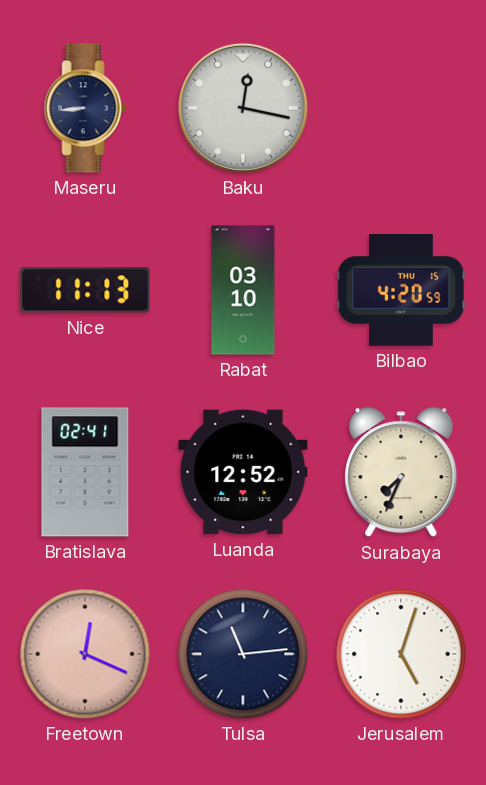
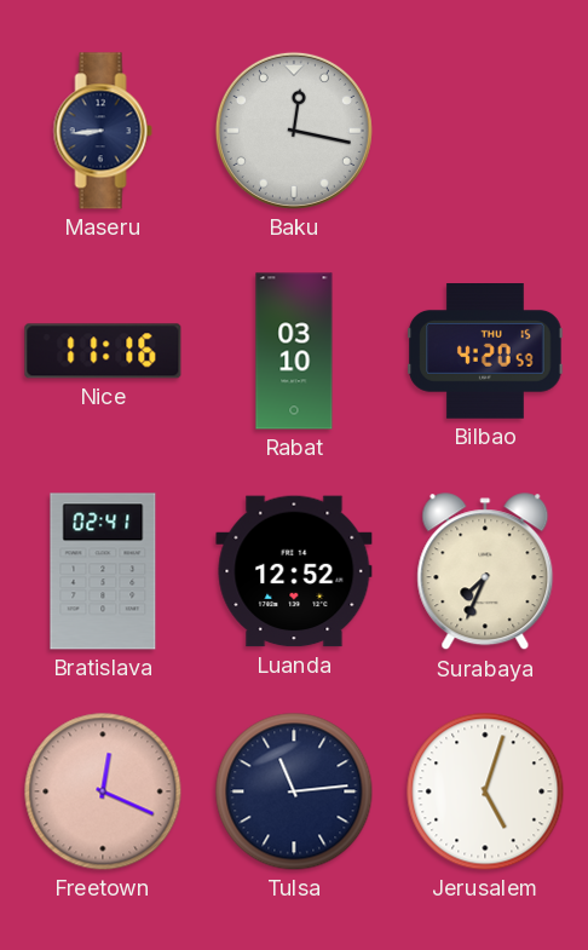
Nice: 11:13 -> 11:16 (103, 351)
